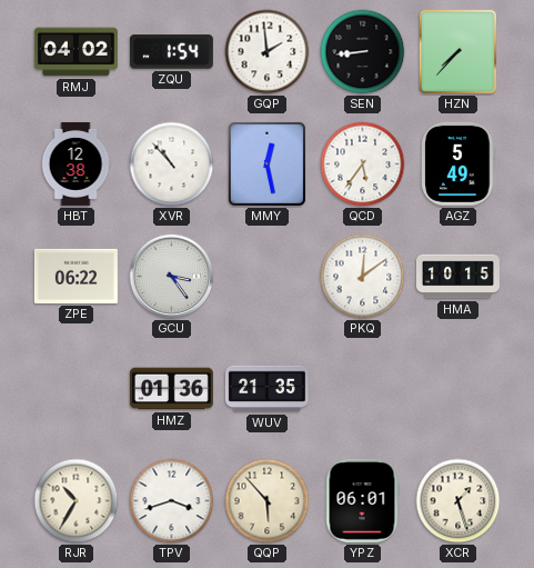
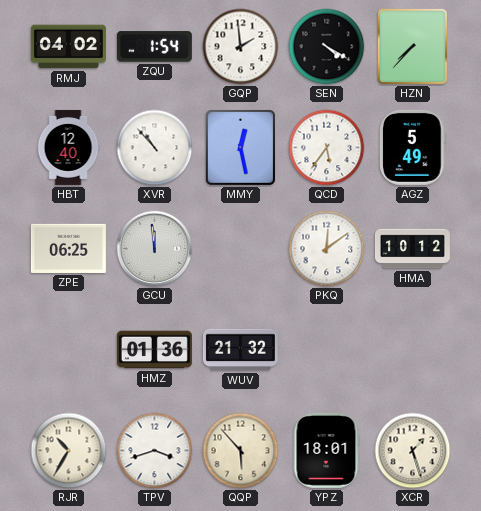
SEN: 8:44 -> 4:20 (327, 47)
HBT: 12:38 -> 12:40 (68, 147)
ZPE: 06:22 -> 06:25 (68, 248)
GCU: 3:24 -> 11:59 (155, 249)
HMA: 10:15 -> 10:12 (412, 249)
WUV: 21:35 -> 21:32 (240, 350)
YPZ: 06:01 -> 18:01 (326, 450)
